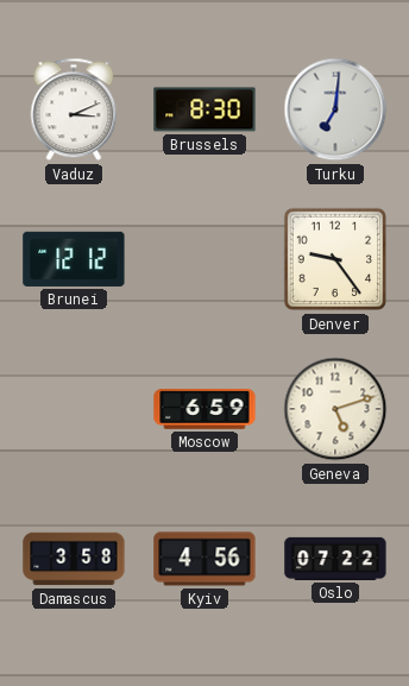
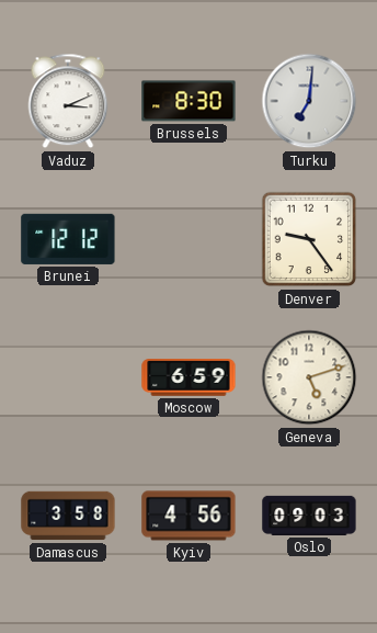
Oslo: 07:22 -> 09:03 (309, 516)
